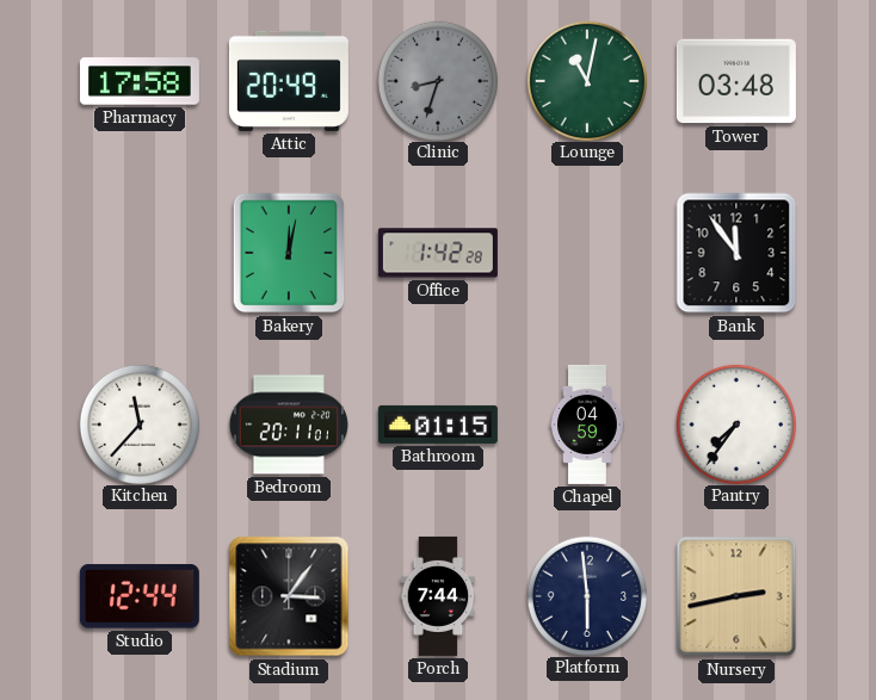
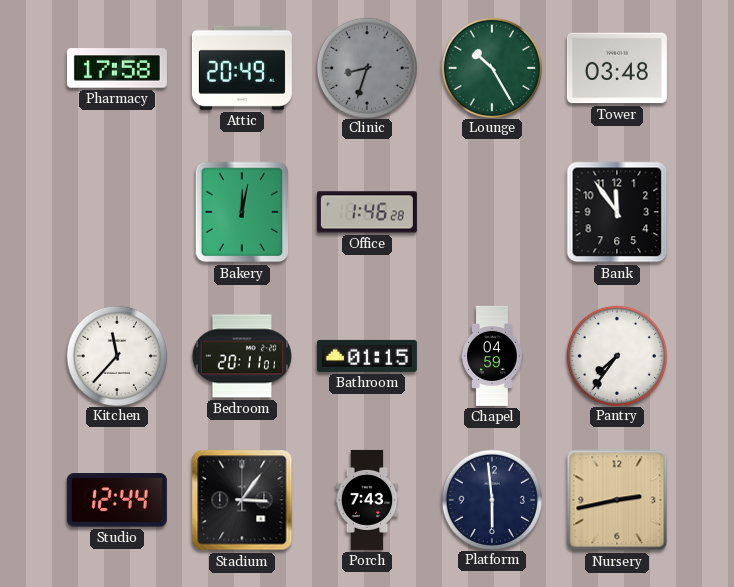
Lounge: 11:02 -> 10:25 (491, 67)
Office: 1:42 -> 1:46 (367, 212)
Porch: 7:44 -> 7:43 (367, 500)
